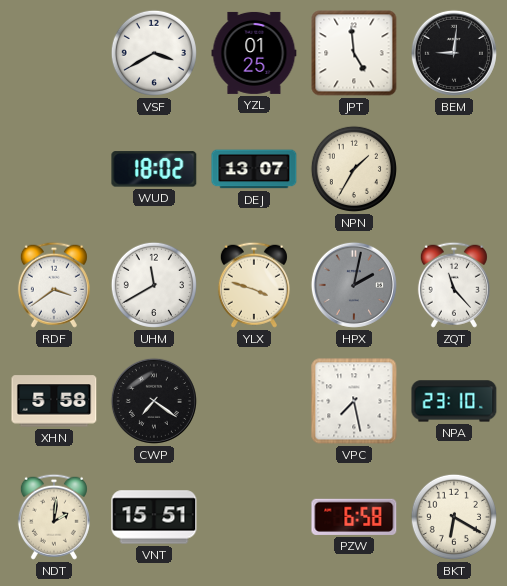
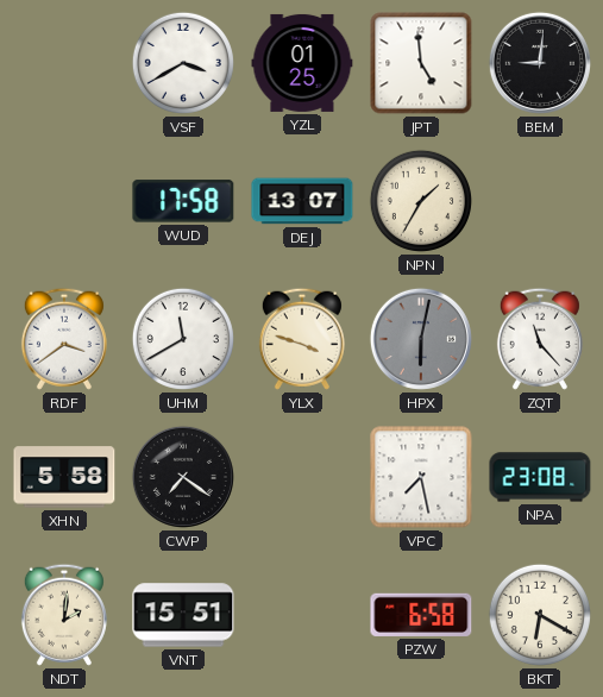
WUD: 18:02 -> 17:58 (183, 201)
HPX: 2:02 -> 6:02 (421, 339)
NPA: 23:10 -> 23:08 (540, 477)
